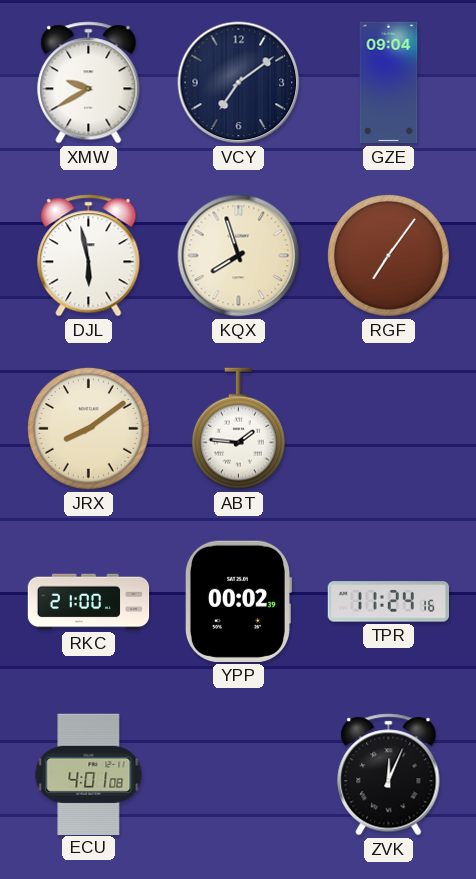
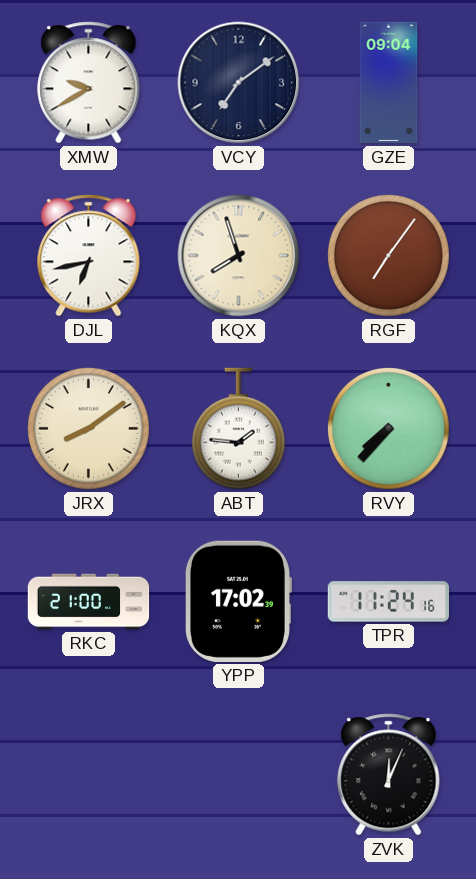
DJL: 5:58 -> 6:43 (89, 256)
RVY: none -> 7:37 (388, 428)
YPP: 00:02 -> 17:02 (238, 601)
ECU: 4:01 -> none (89, 774)
